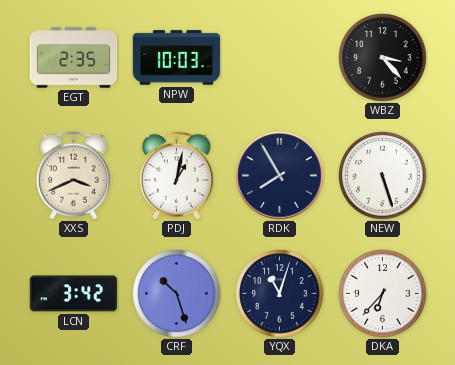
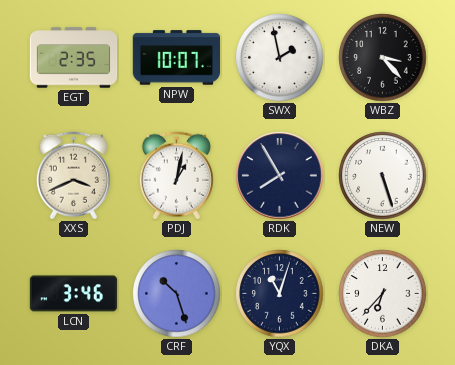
NPW: 10:03 -> 10:07 (176, 58)
SWX: none -> 1:58 (280, 58)
LCN: 3:42 -> 3:46 (74, 294)
